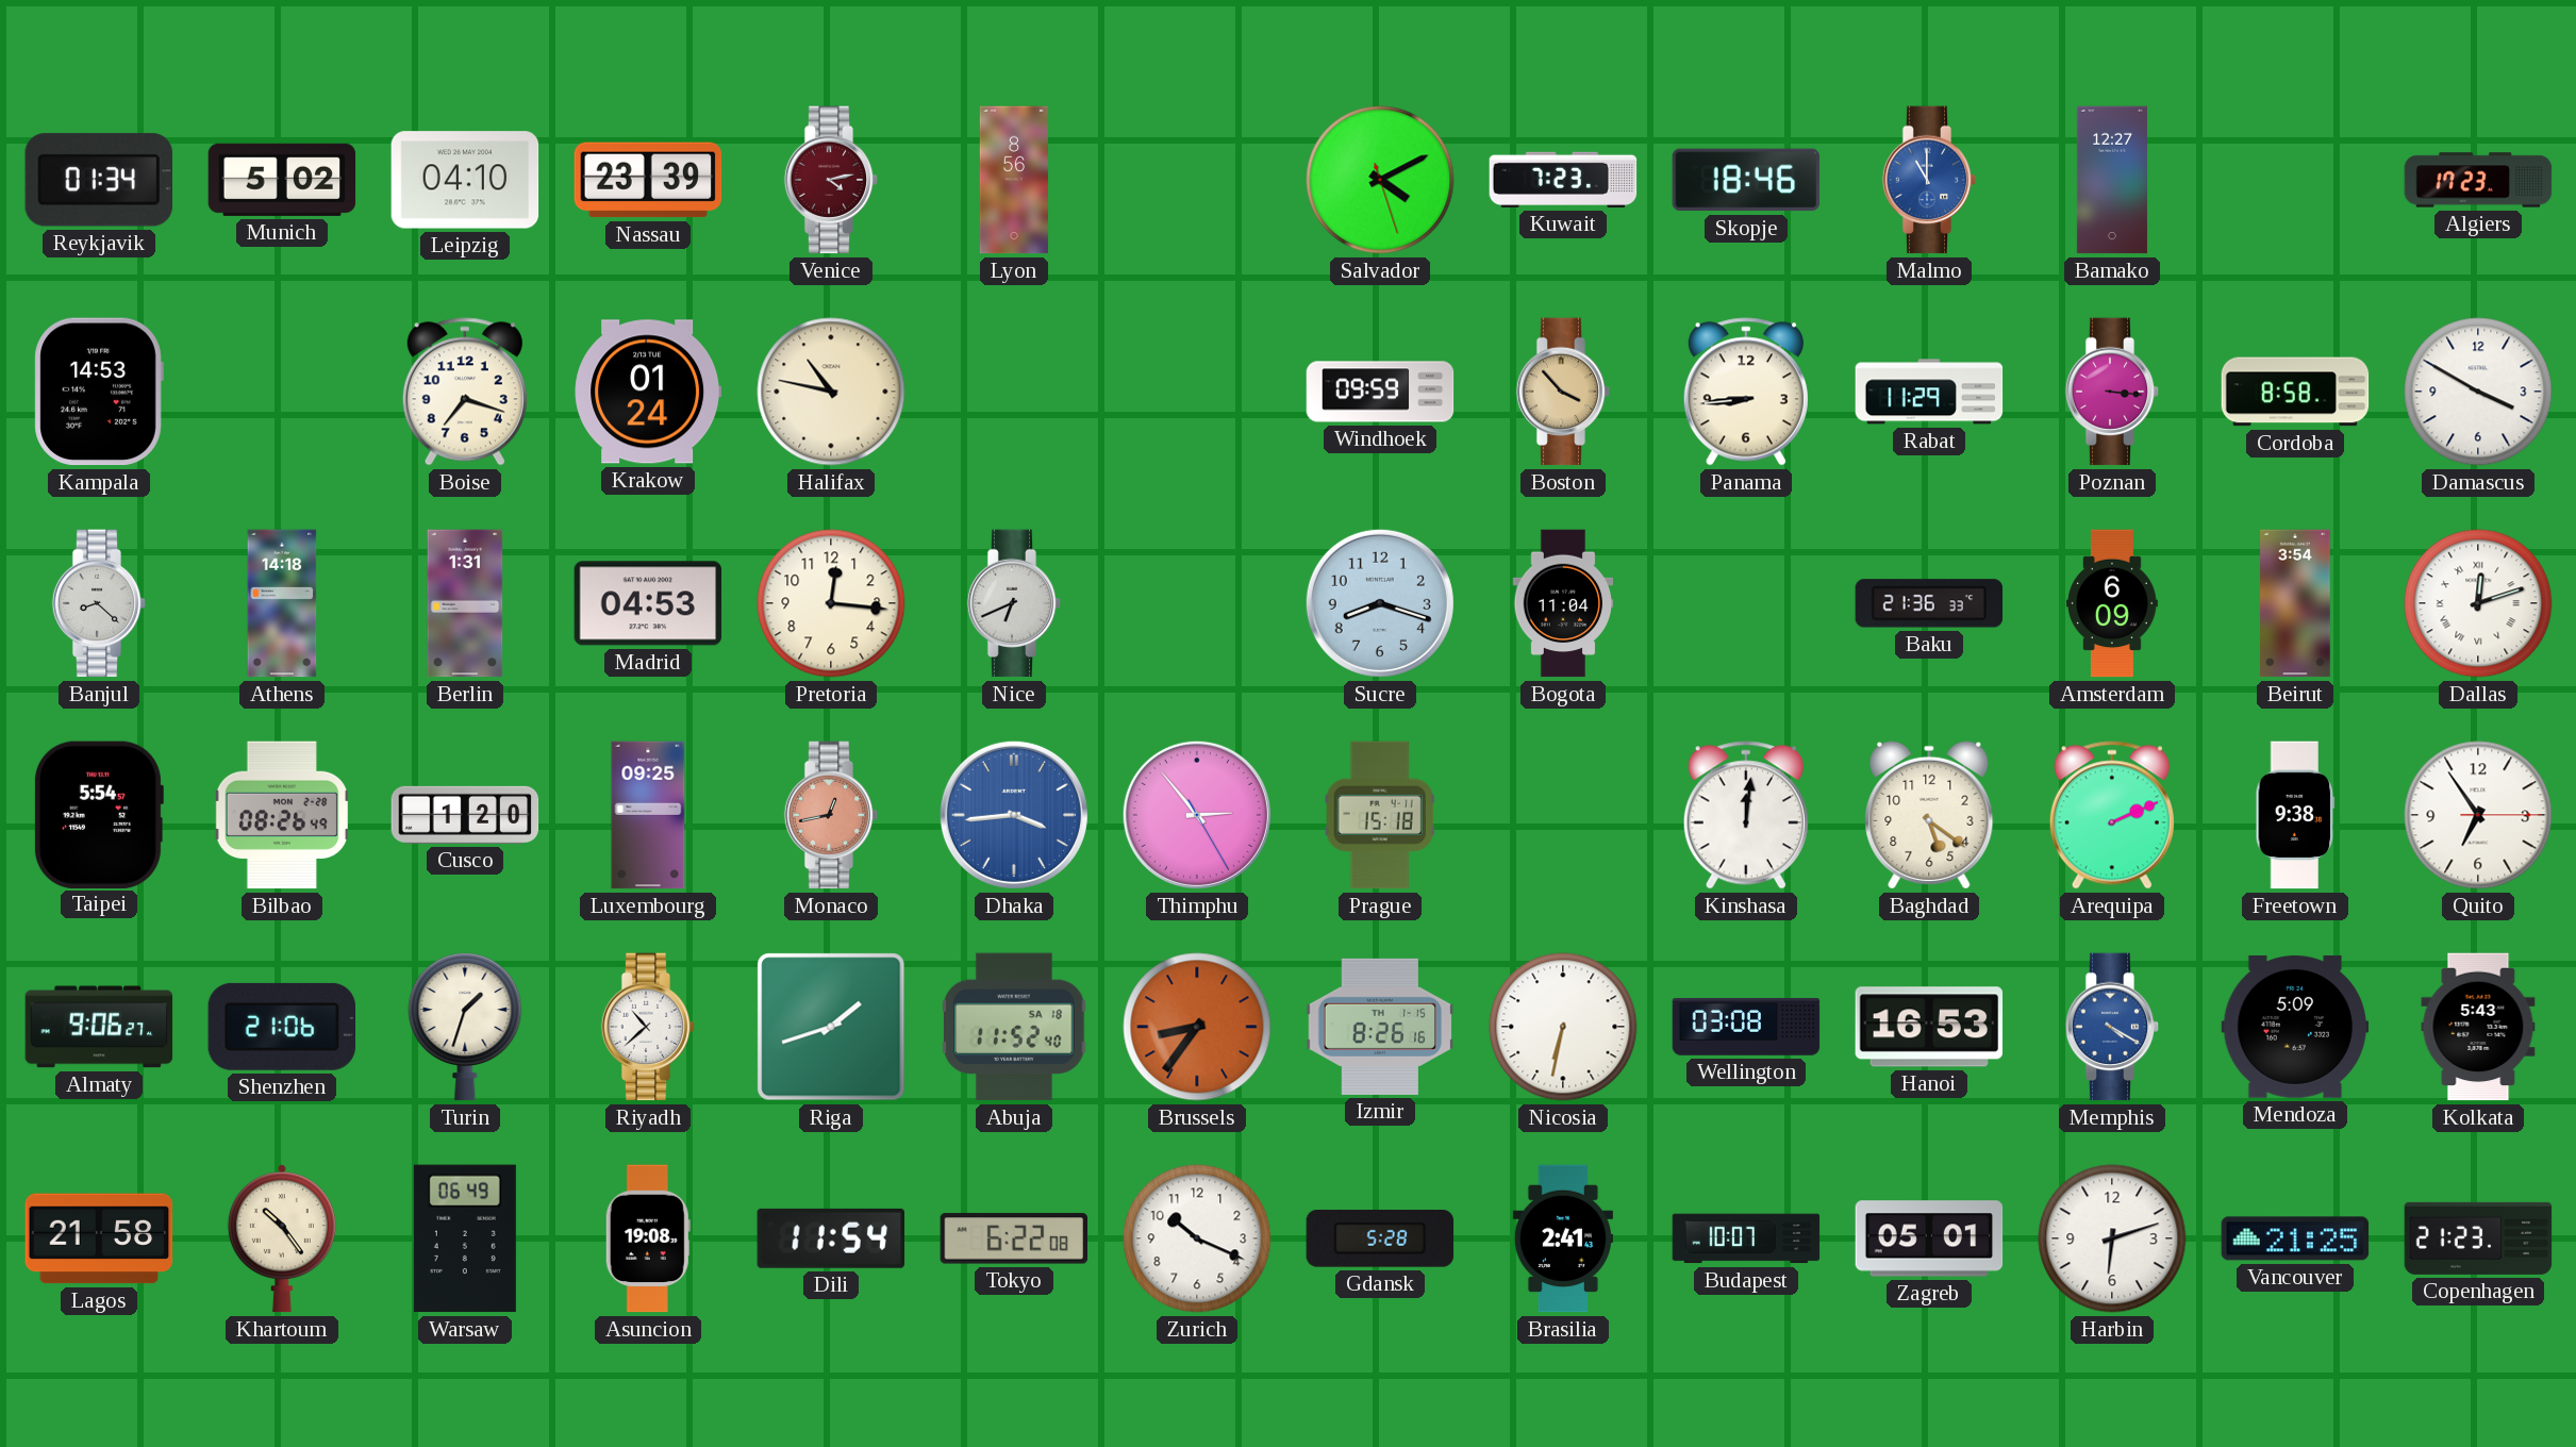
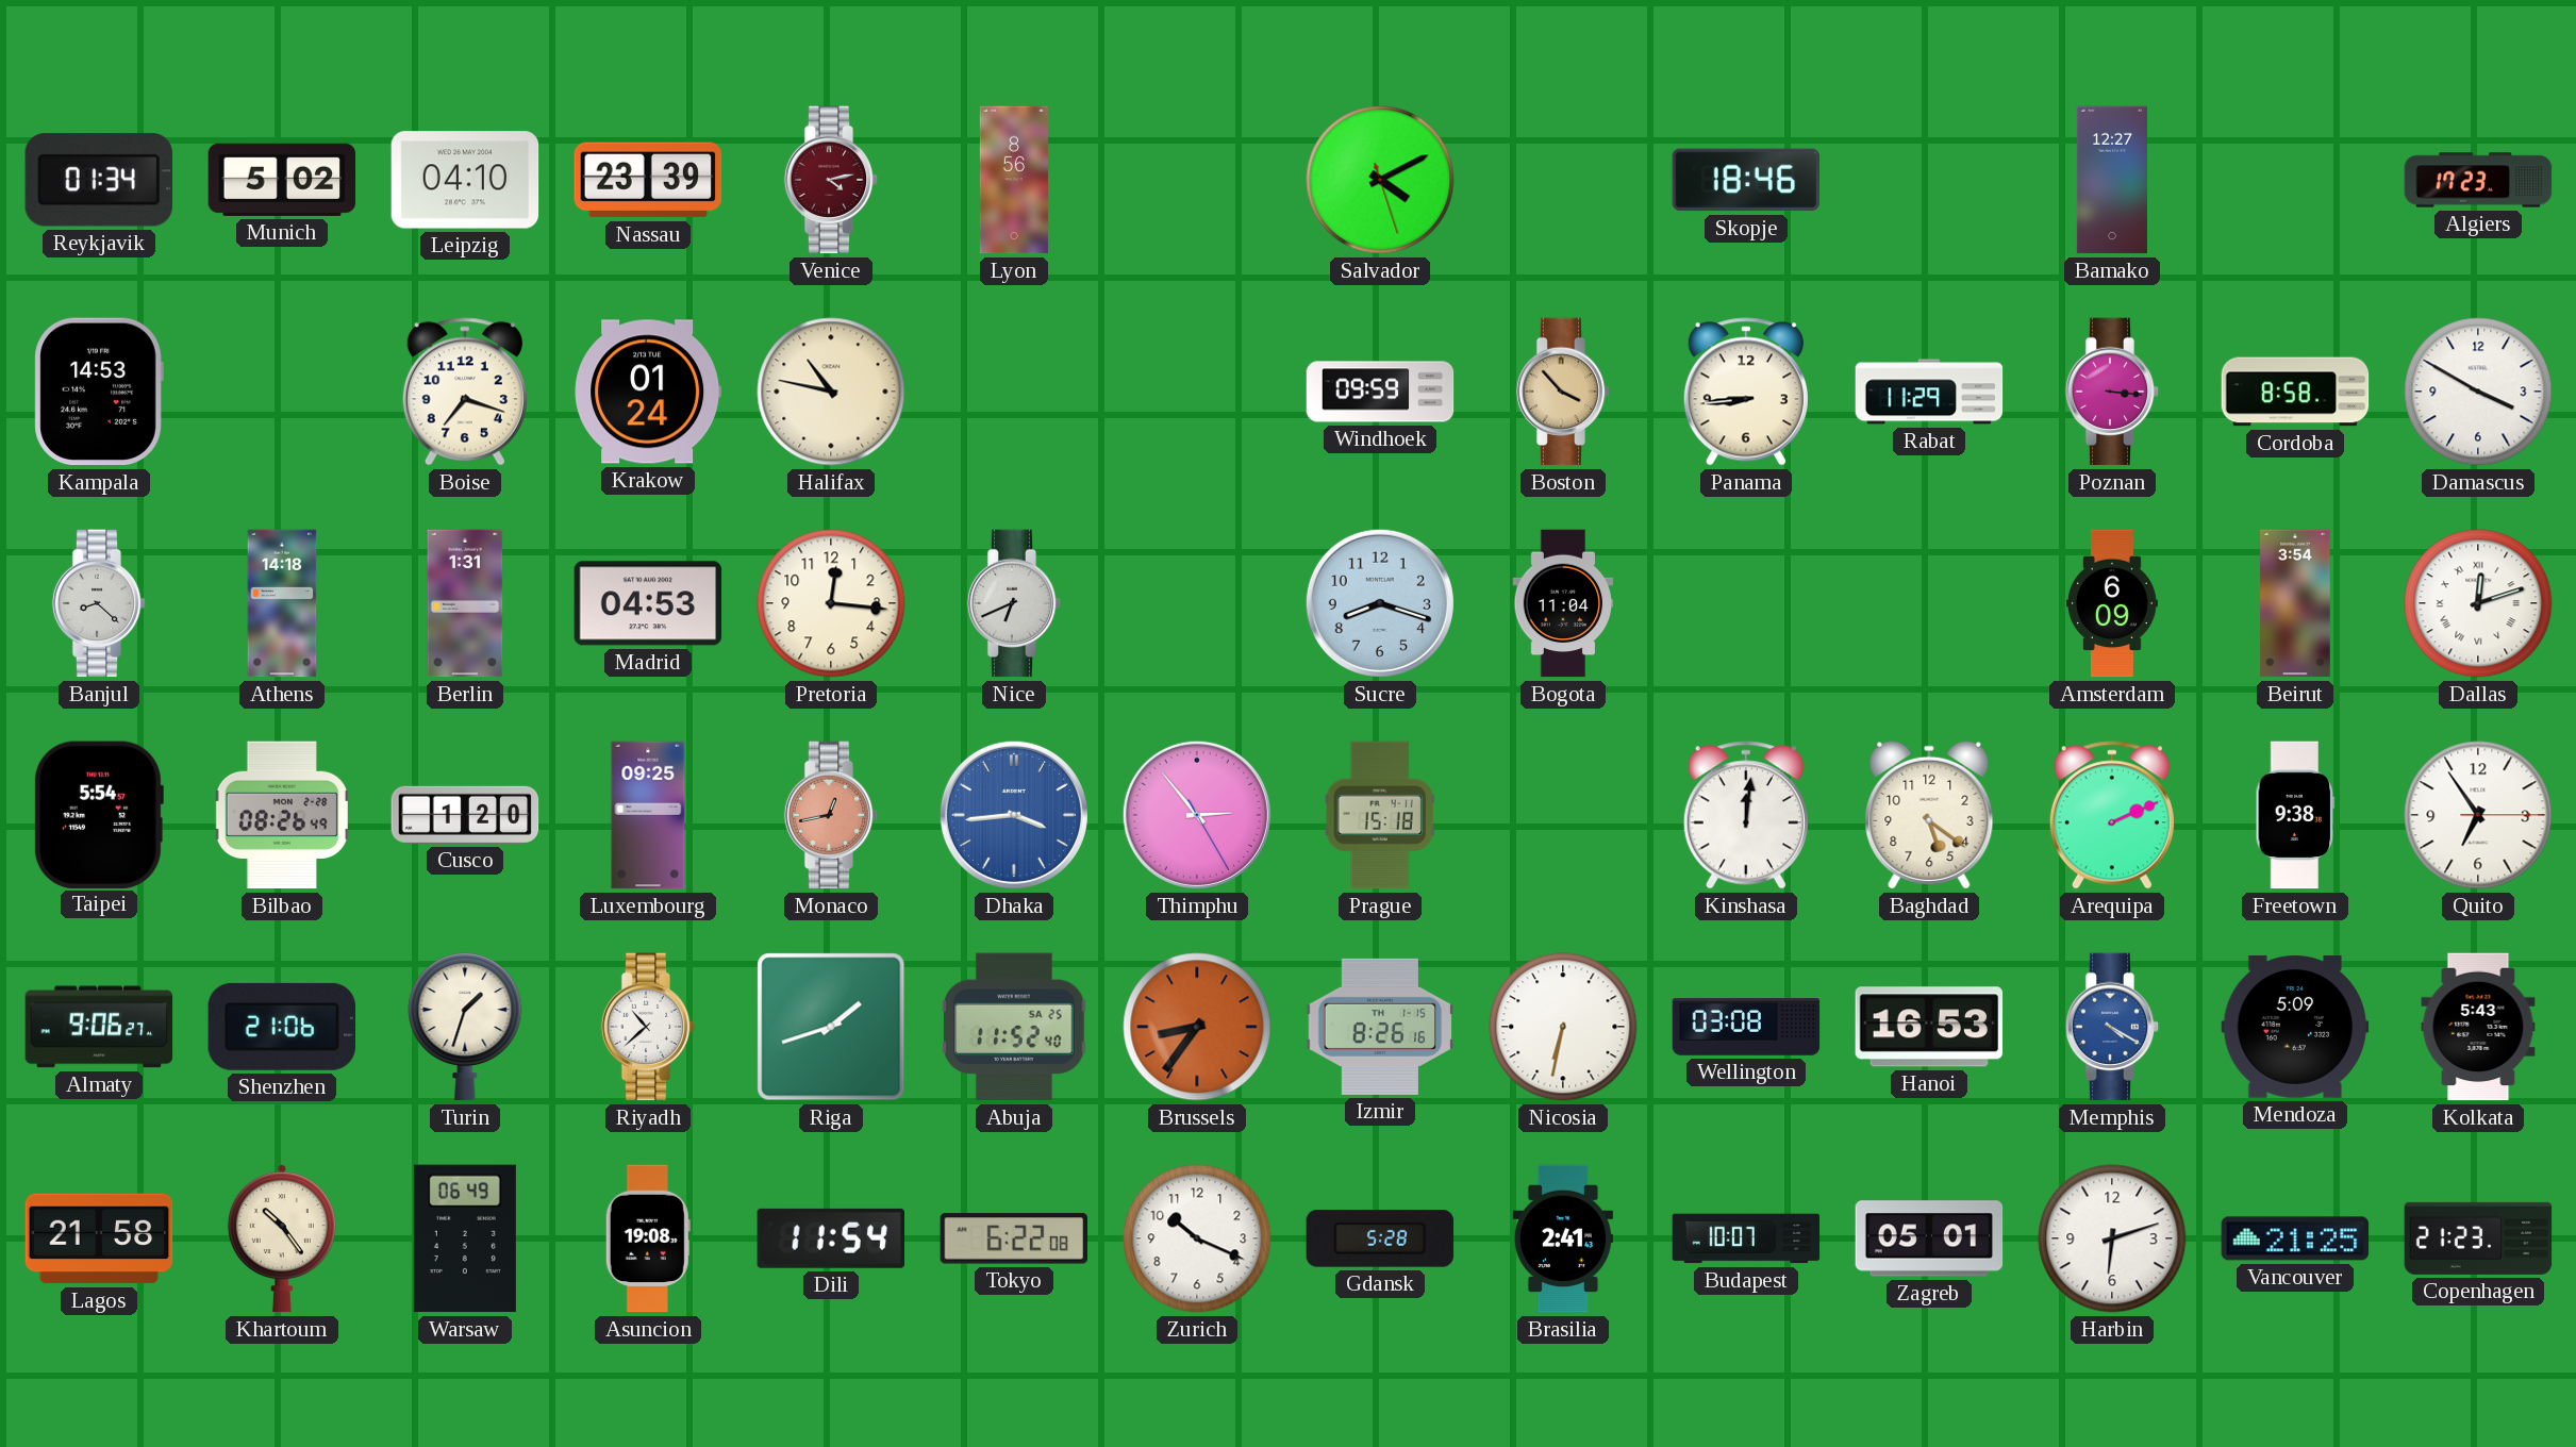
Kuwait: 7:23 -> none (1563, 180)
Malmo: 11:00 -> none (1929, 180)
Baku: 21:36 -> none (1929, 603)
Abuja date: SA 18 -> SA 25 (1015, 1027)
